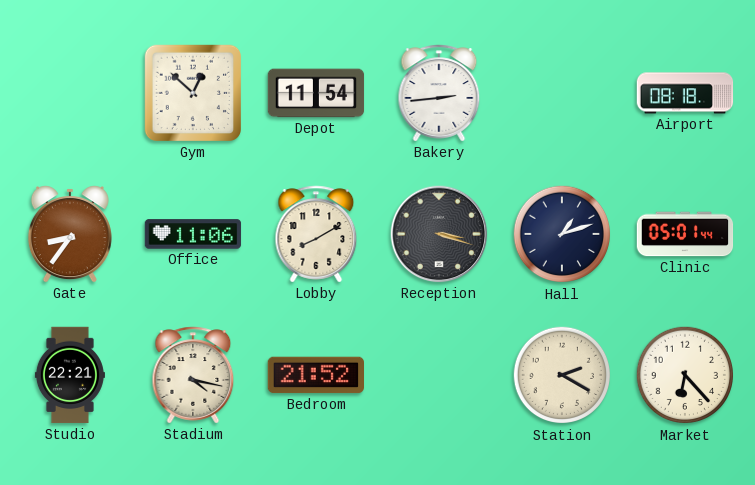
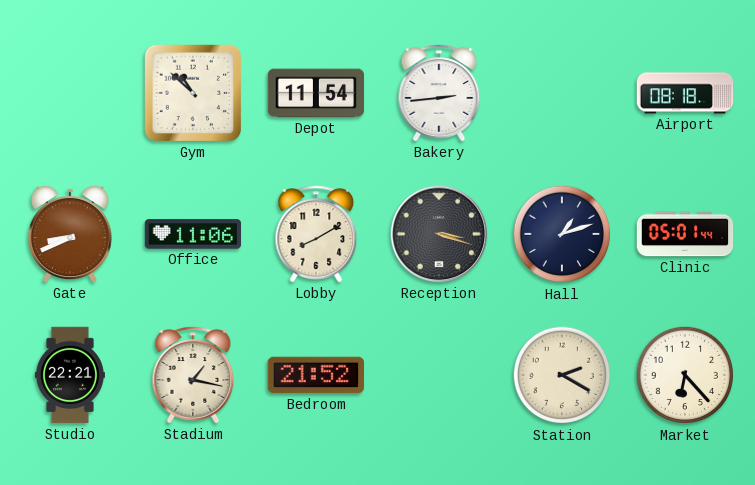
Gym: 12:52 -> 10:52 (193, 93)
Gate: 8:36 -> 8:41 (70, 234)
Stadium: 4:17 -> 1:17 (193, 375)
